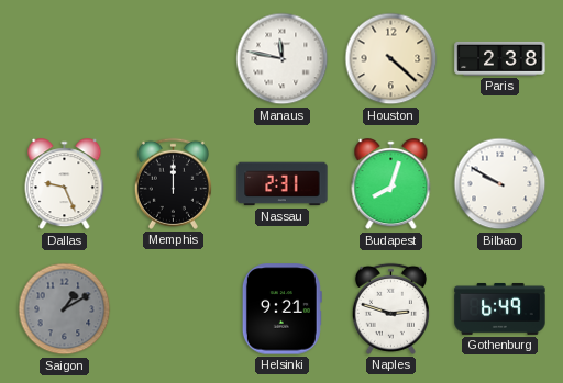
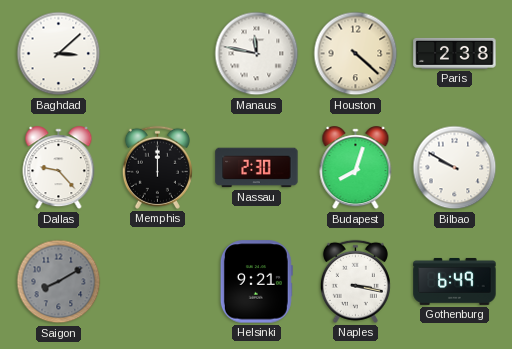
Baghdad: none -> 3:08 (59, 54)
Dallas: 9:26 -> 9:23 (59, 168)
Nassau: 2:31 -> 2:30 (257, 168)
Saigon: 1:10 -> 8:10 (59, 282)
Naples: 2:48 -> 3:17 (355, 281)
